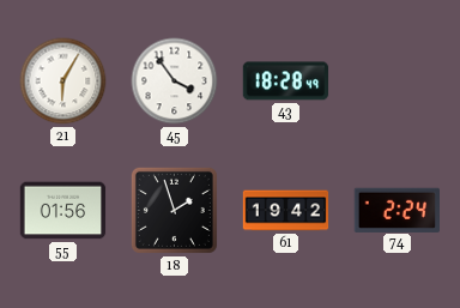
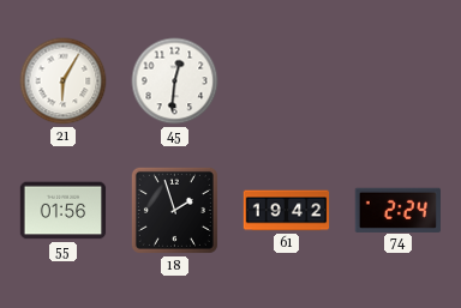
45: 3:54 -> 12:31 (175, 81)
43: 18:28 -> none (286, 81)
